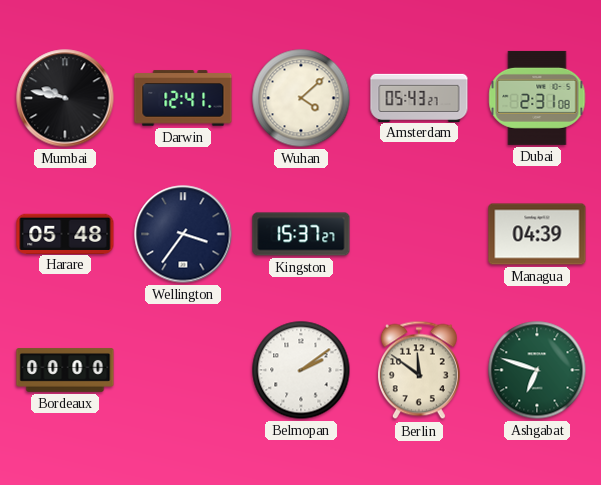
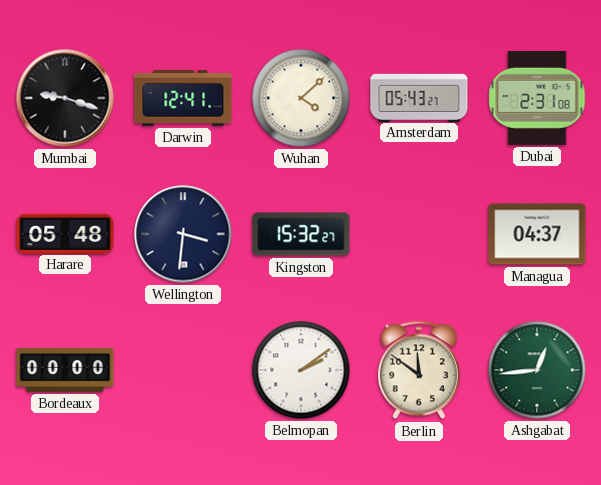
Mumbai: 9:47 -> 9:18 (65, 98)
Wellington: 3:36 -> 3:31 (183, 234)
Kingston: 15:37 -> 15:32 (301, 234)
Managua: 04:39 -> 04:37 (537, 234)
Ashgabat: 6:48 -> 12:44 (537, 370)
